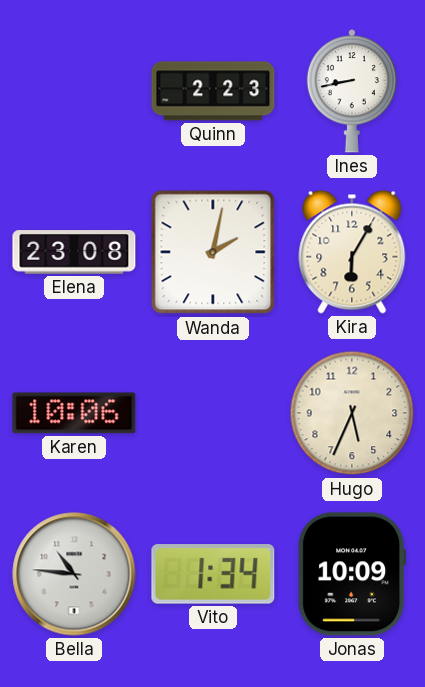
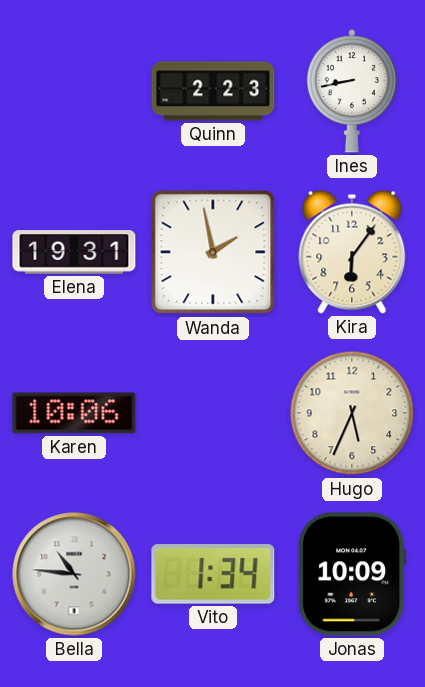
Elena: 23:08 -> 19:31 (74, 252)
Wanda: 2:02 -> 1:58 (213, 252)
Kira: 6:05 -> 6:06 (352, 252)
